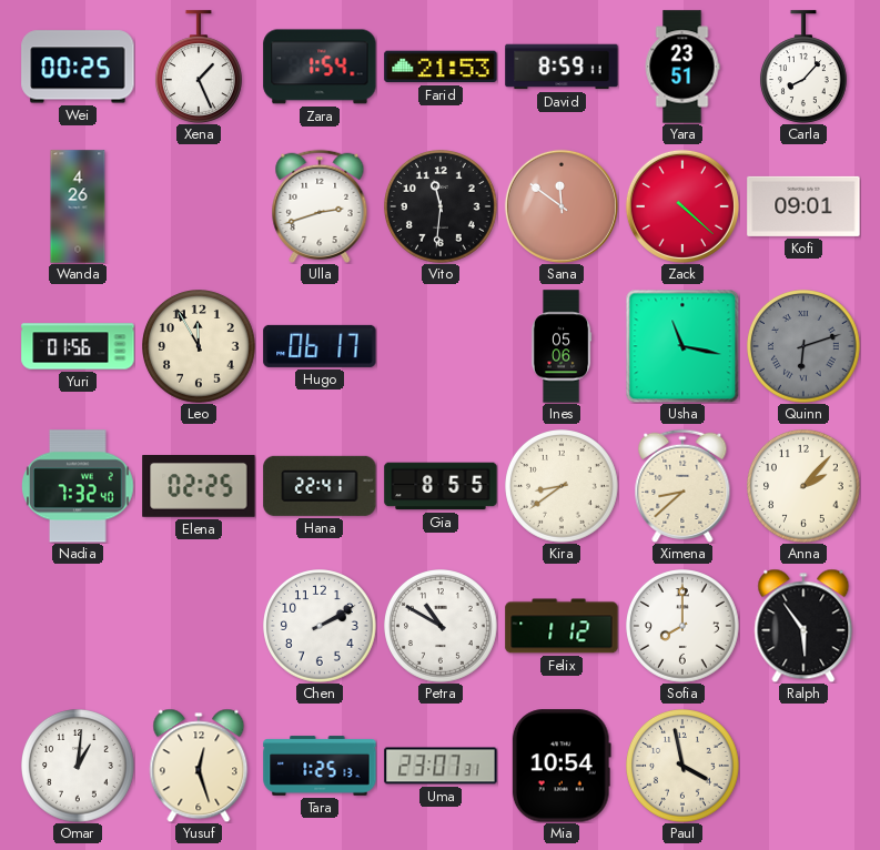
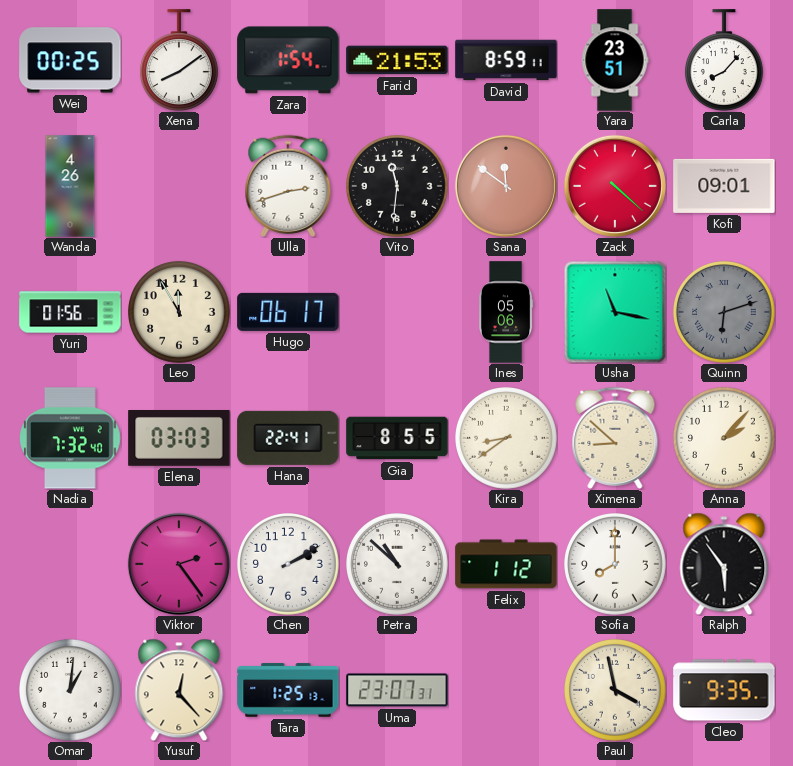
Xena: 1:26 -> 8:09 (179, 60)
Elena: 02:25 -> 03:03 (179, 439)
Ximena: 8:38 -> 8:52 (615, 438)
Viktor: none -> 2:24 (179, 564)
Petra: 10:50 -> 10:52 (398, 565)
Yusuf: 12:27 -> 12:23 (179, 690)
Mia: 10:54 -> none (562, 766)
Cleo: none -> 9:35 (724, 690)
